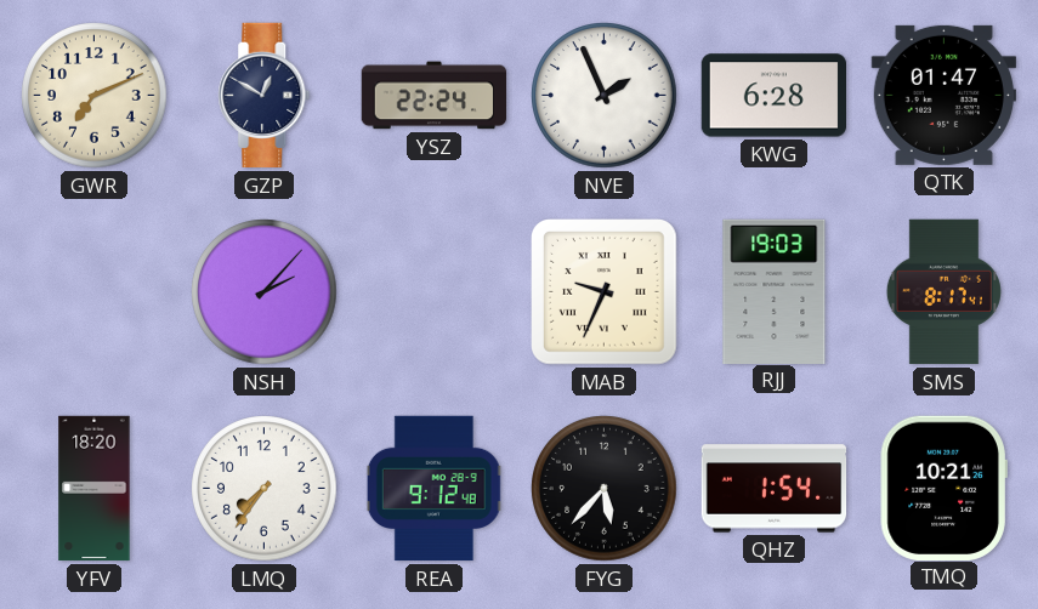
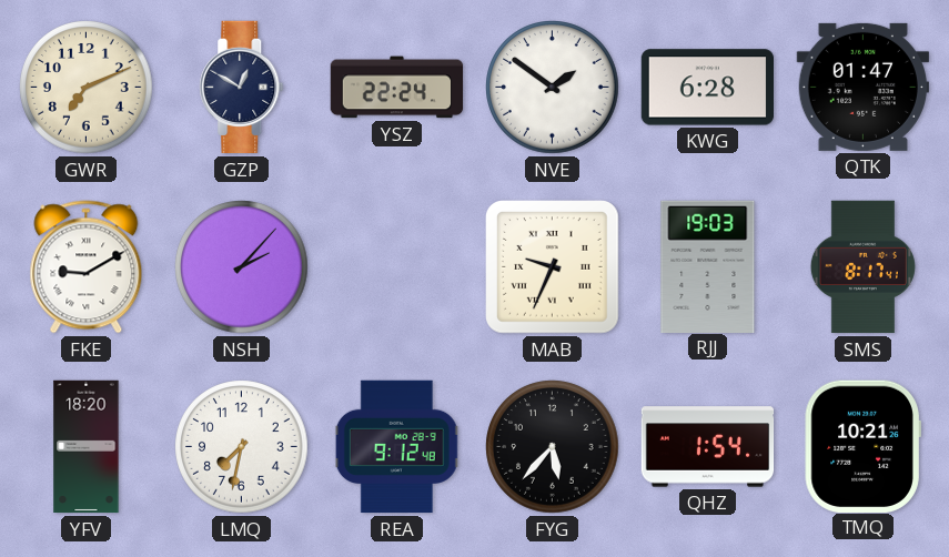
NVE: 1:56 -> 1:51 (553, 88)
FKE: none -> 9:10 (87, 267)
LMQ: 7:36 -> 7:32 (242, 447)
